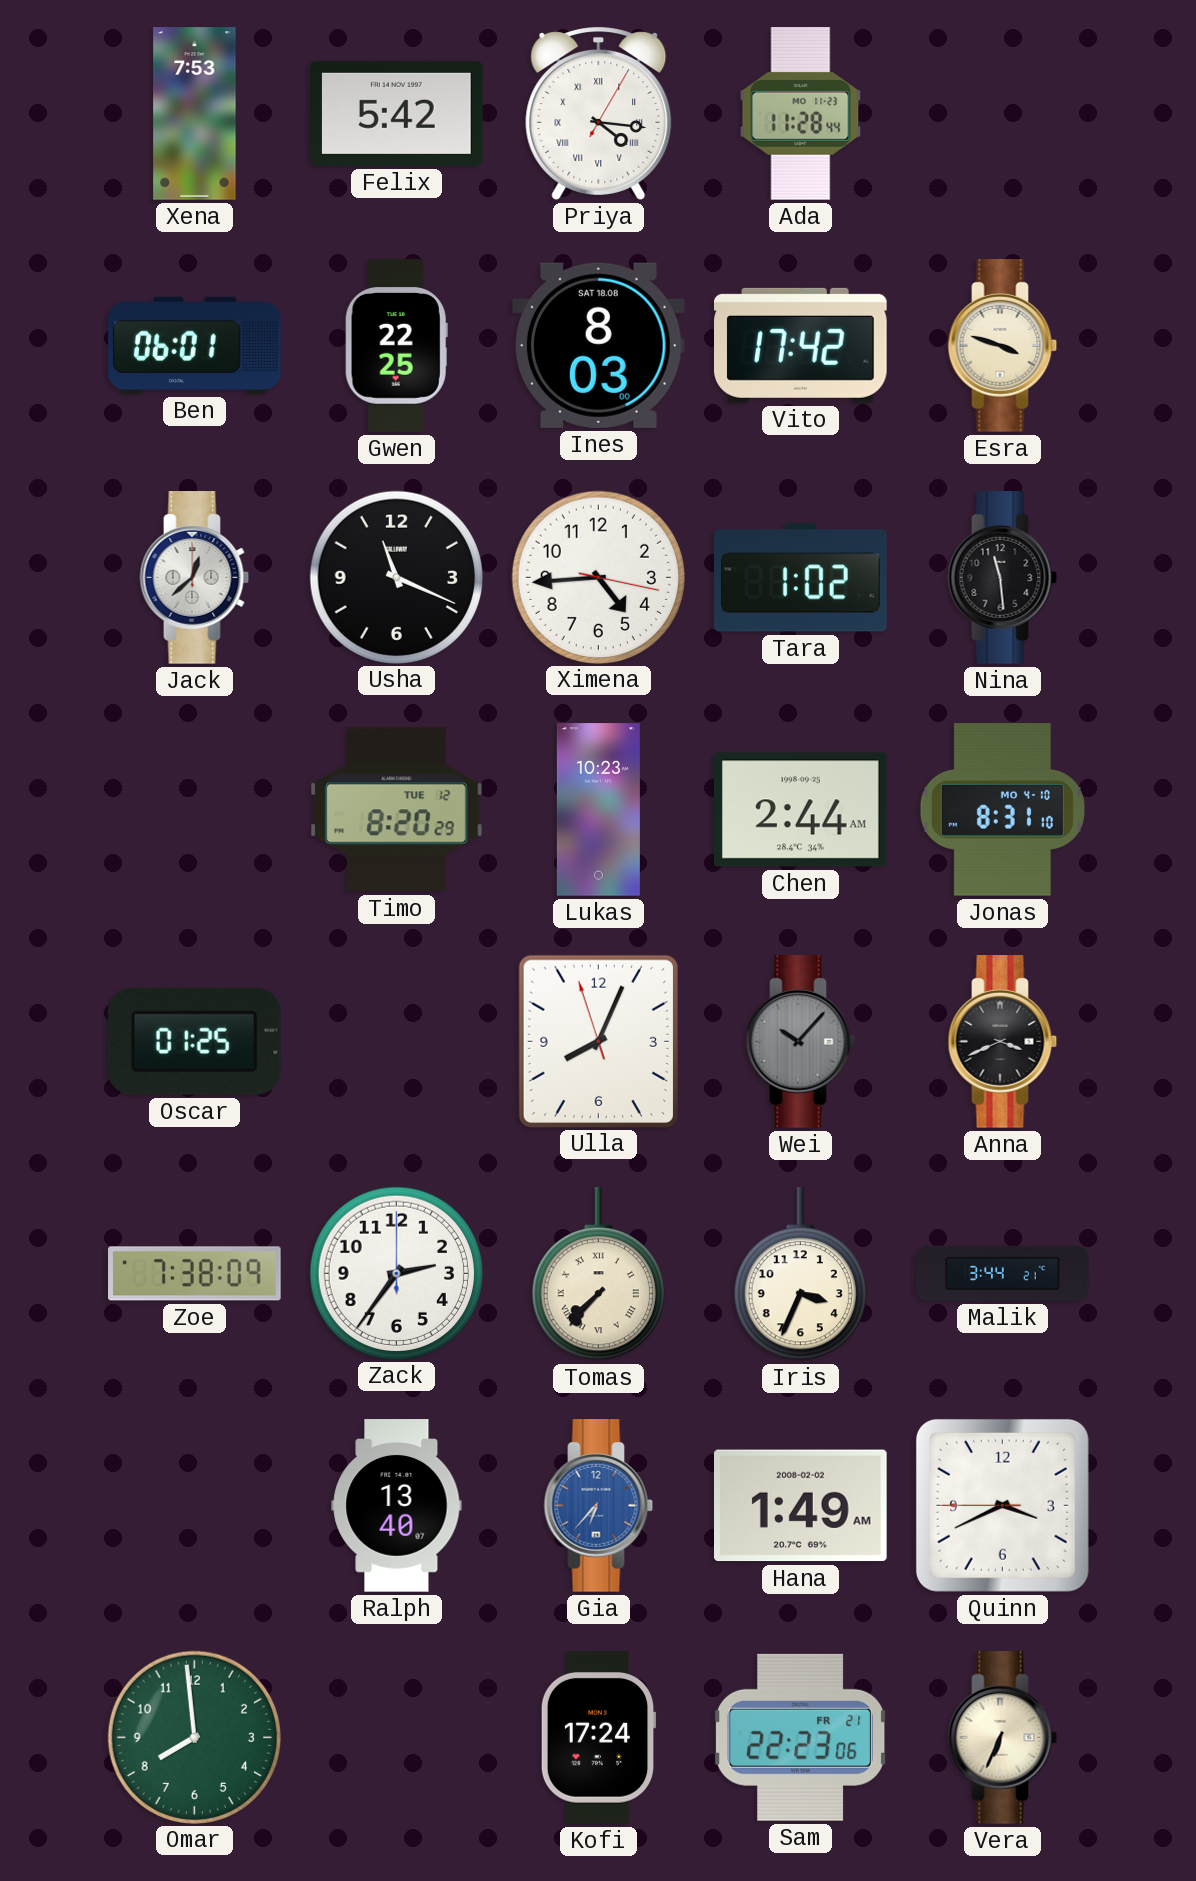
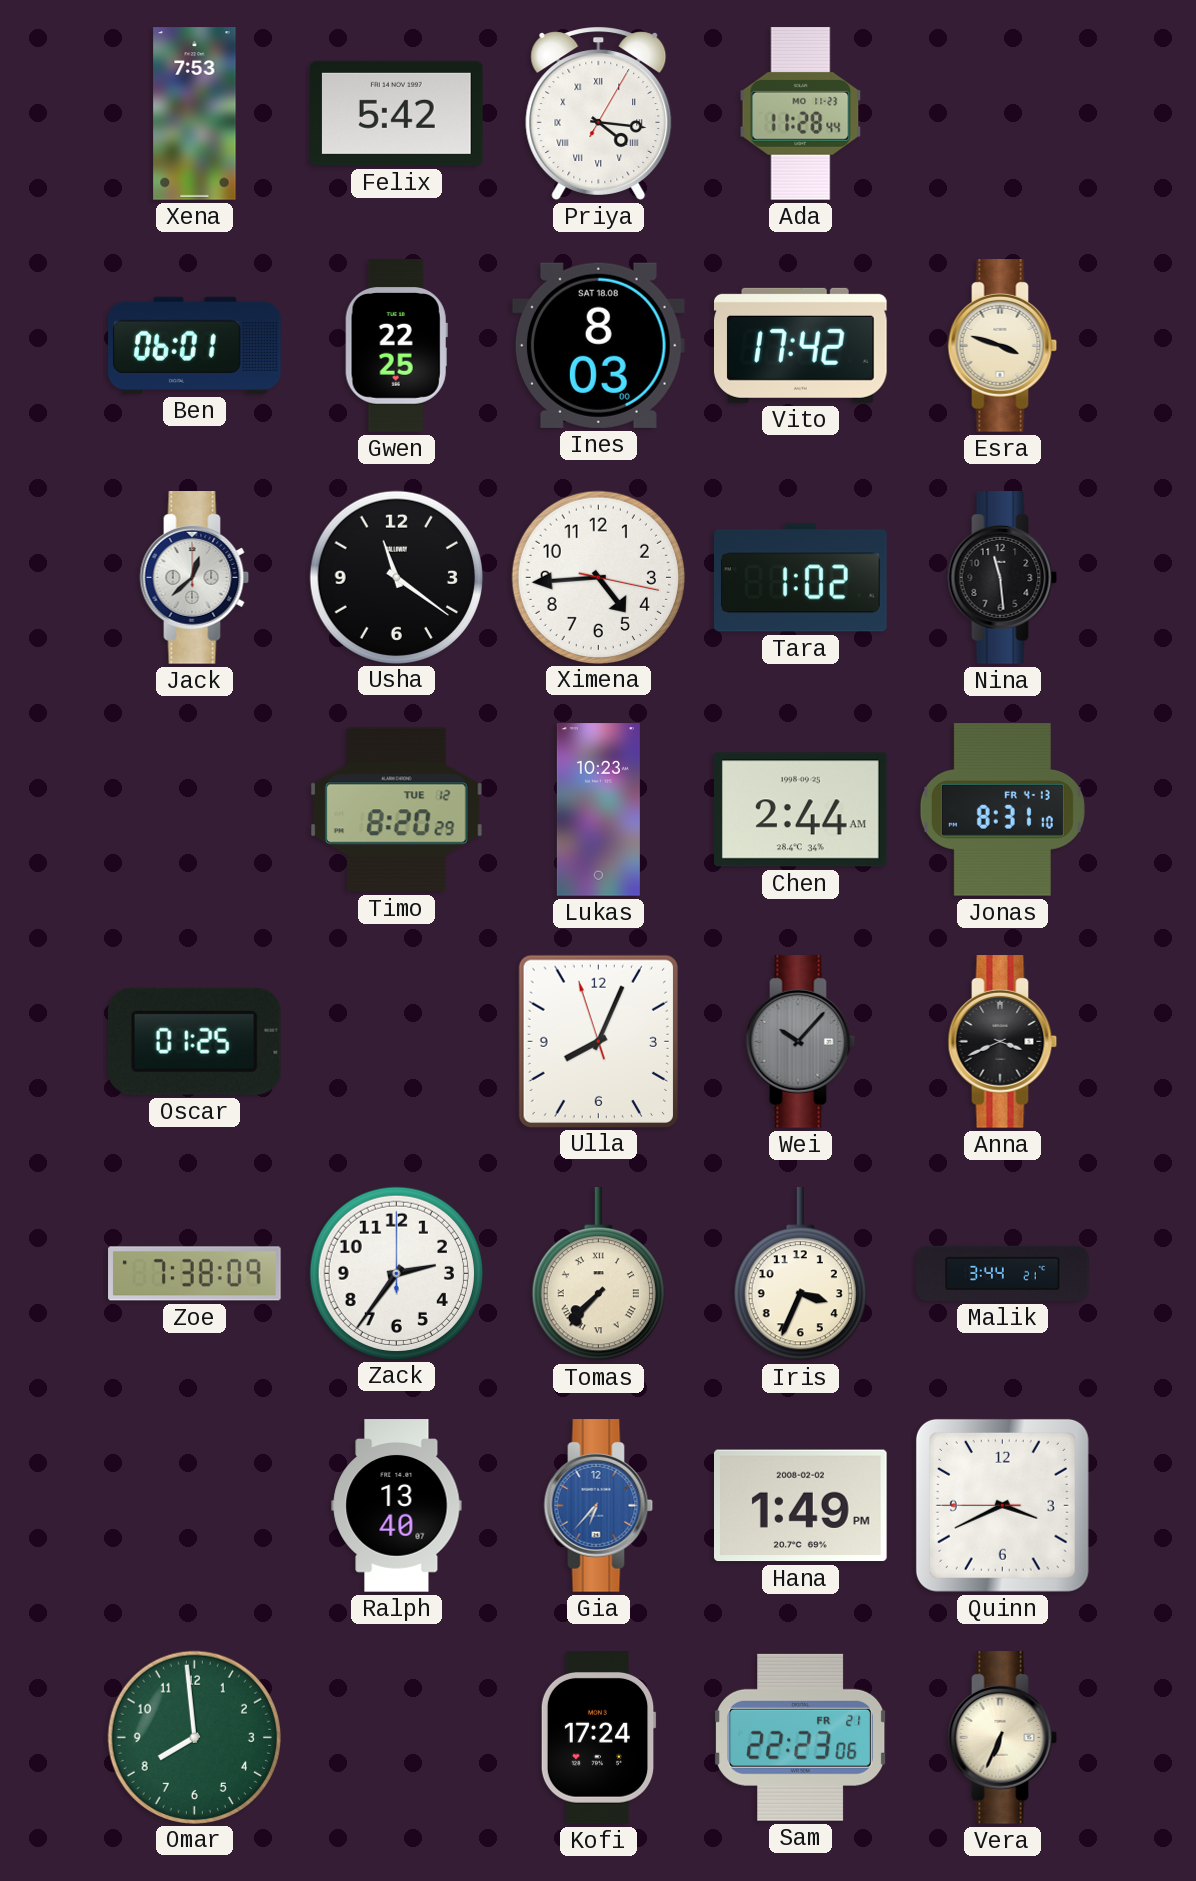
Usha: 11:19 -> 11:21 (396, 577)
Jonas date: MO 4-10 -> FR 4-13 (1002, 810)
Hana: 1:49 AM -> 1:49 PM (801, 1506)
